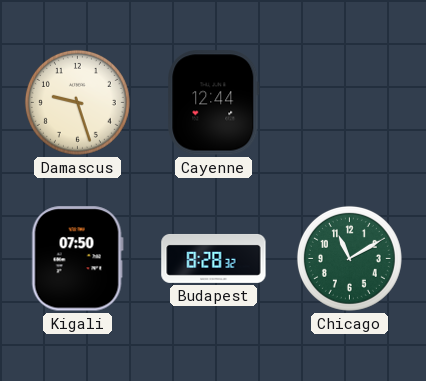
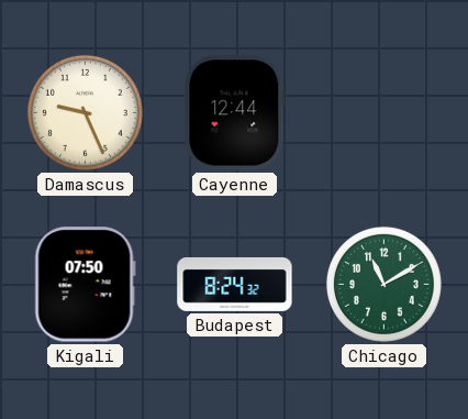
Damascus: 9:27 -> 9:26 (85, 112)
Budapest: 8:28 -> 8:24 (235, 284)
